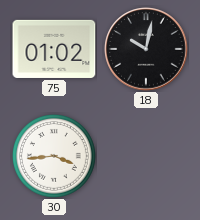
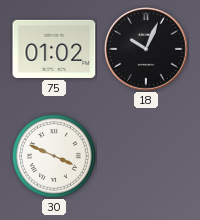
18: 10:02 -> 10:04 (146, 49)
30: 3:44 -> 3:49 (54, 156)
